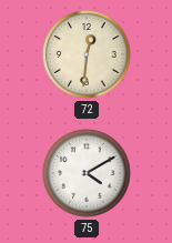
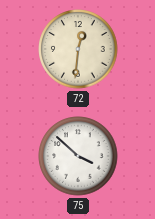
75: 4:10 -> 3:52 (78, 156)
